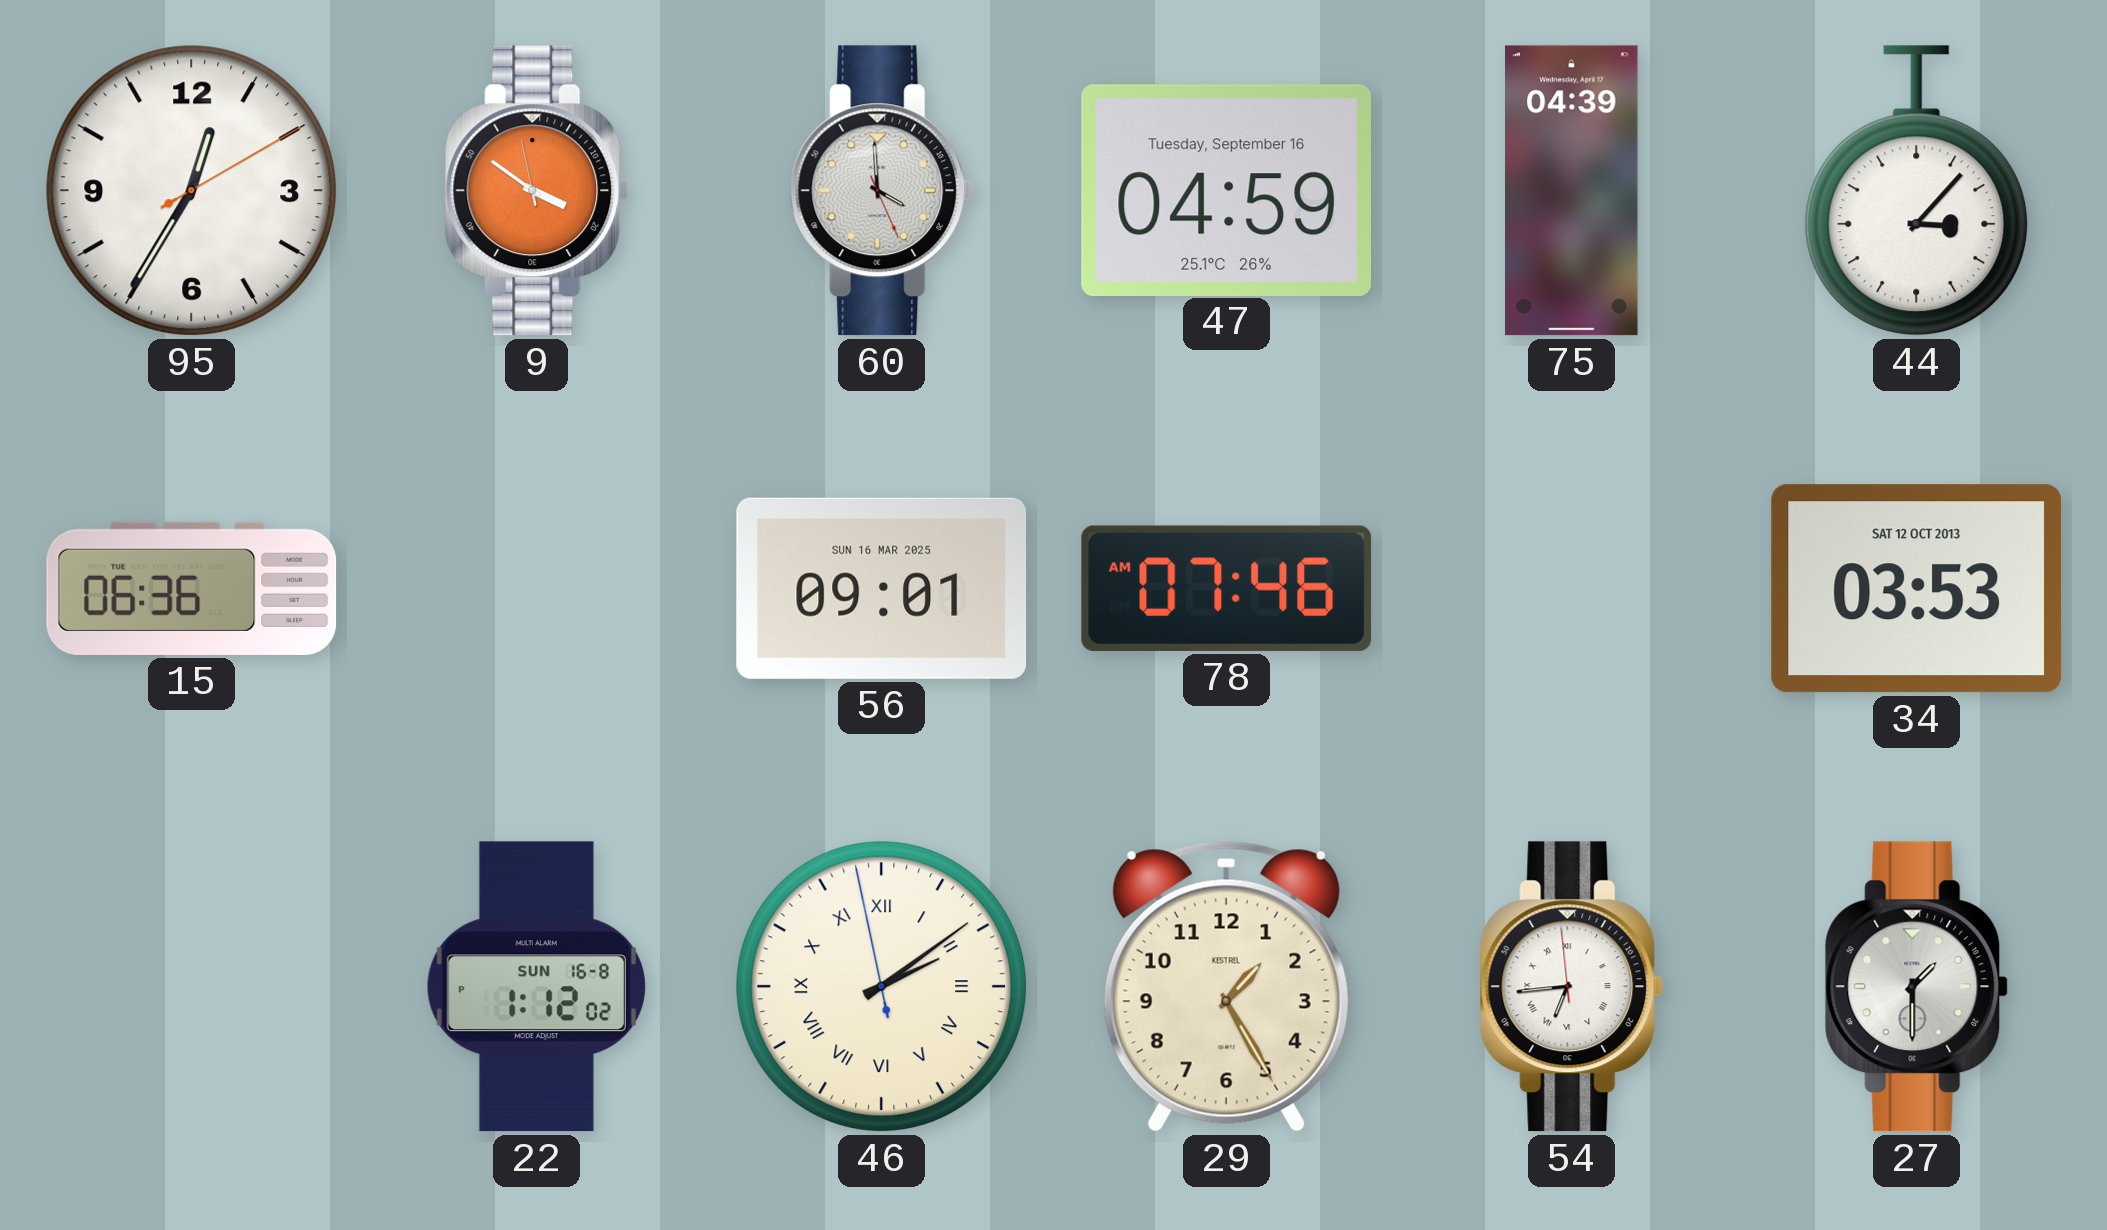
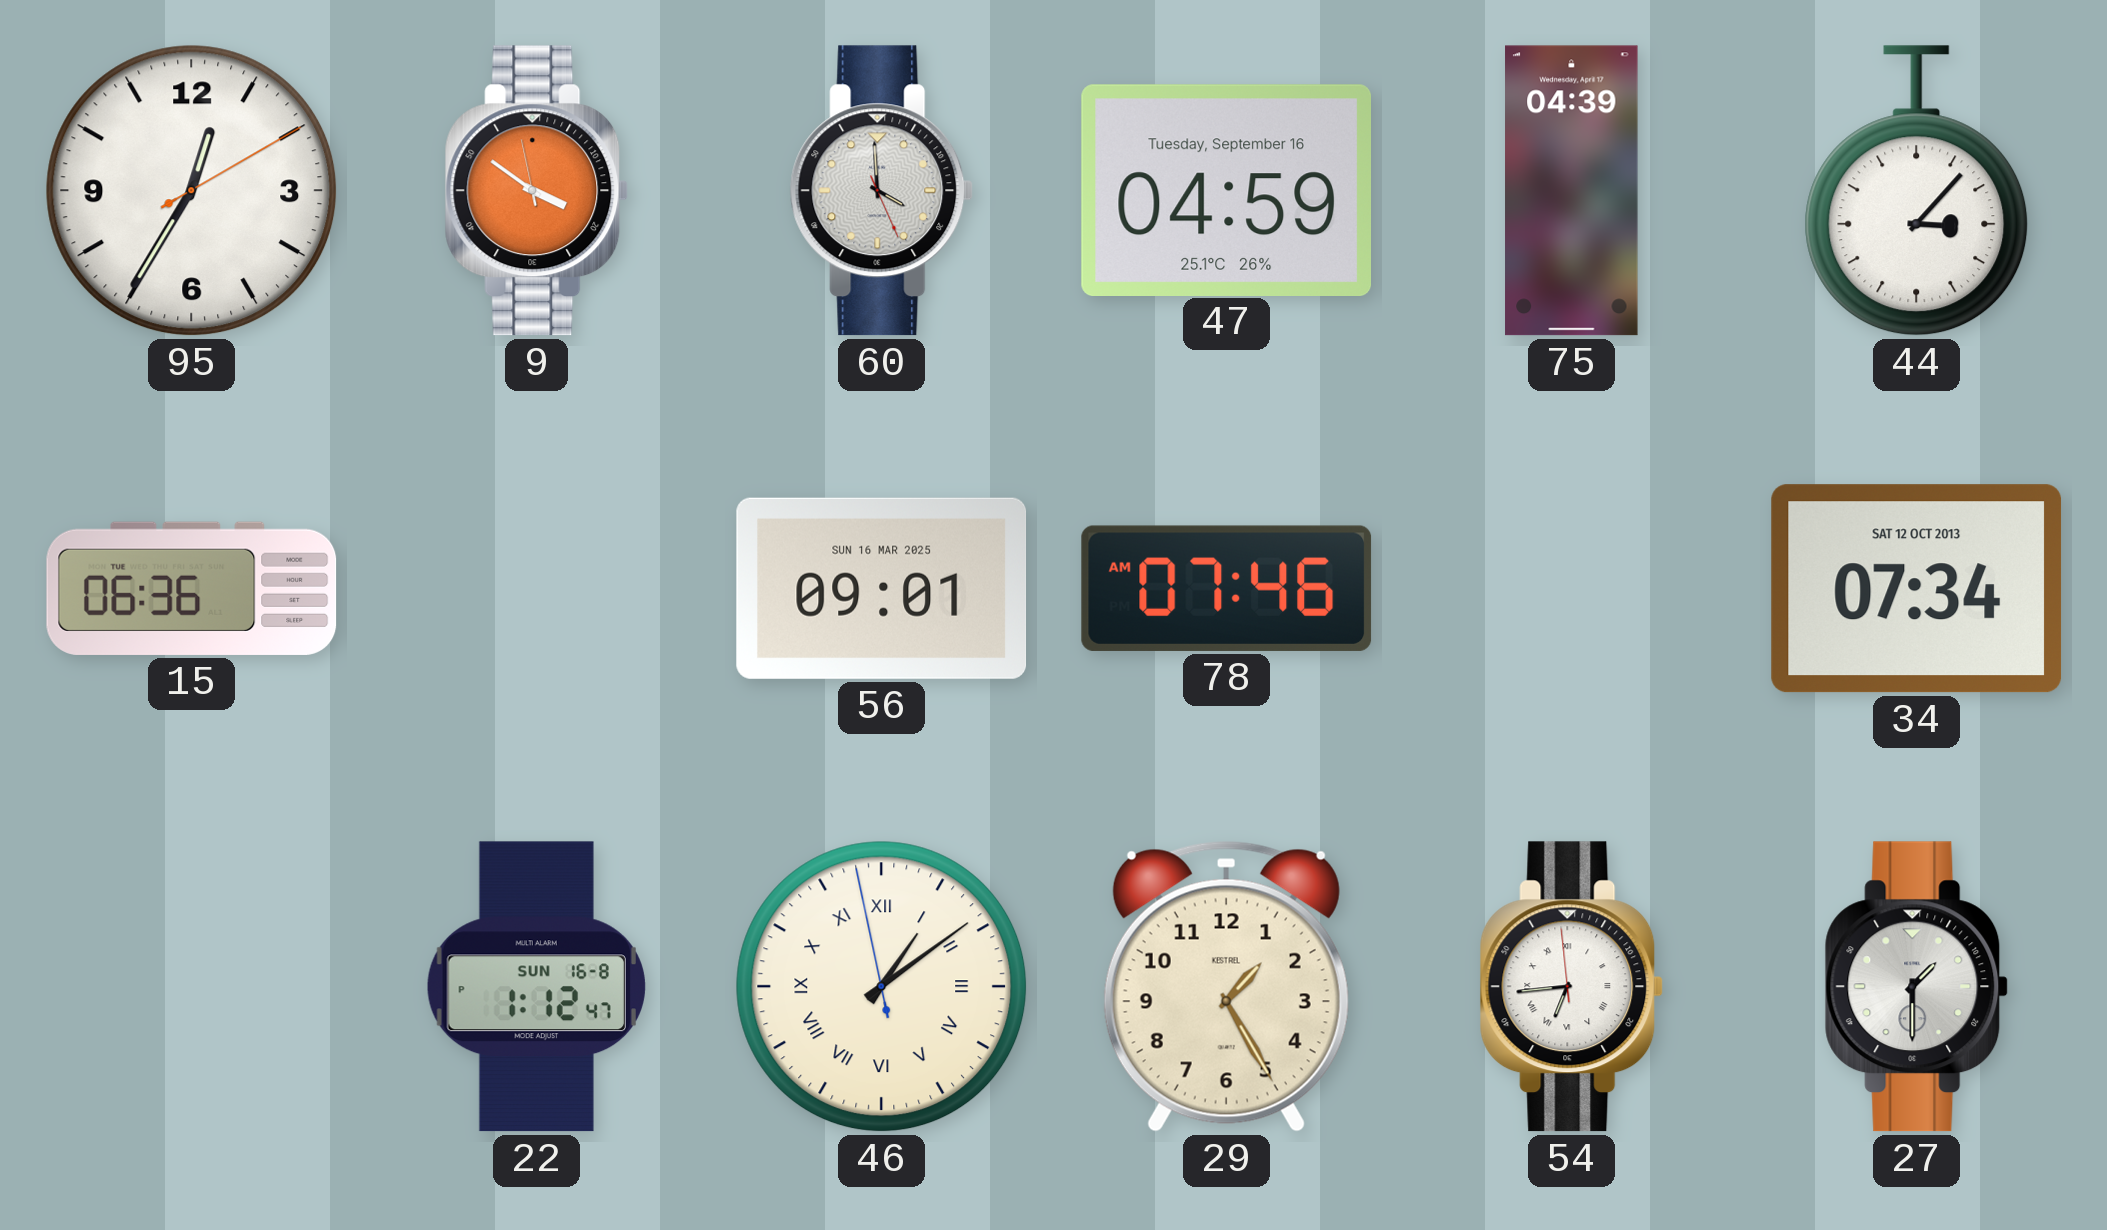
34: 03:53 -> 07:34 (1917, 589)
22: 1:12:02 PM -> 1:12:47 PM (536, 987)
46: 2:08 -> 1:08 (882, 987)
